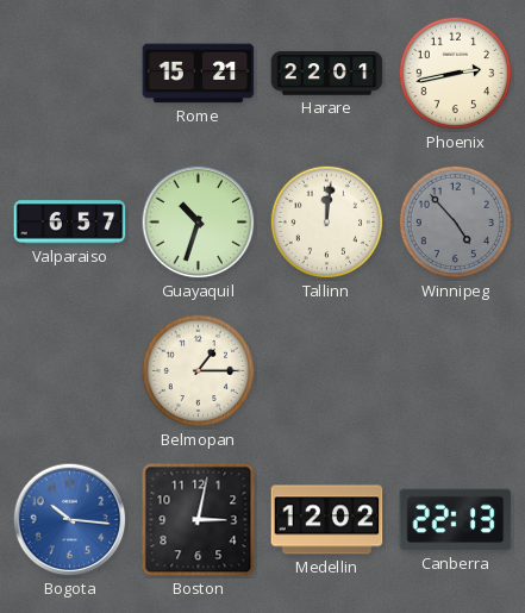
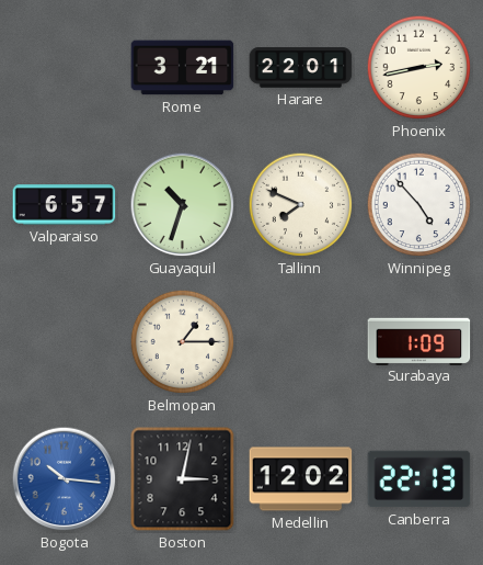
Rome: 15:21 -> 3:21 (183, 68)
Tallinn: 12:01 -> 7:49 (301, 205)
Winnipeg dial: grey -> white (419, 205)
Surabaya: none -> 1:09 (419, 341)
